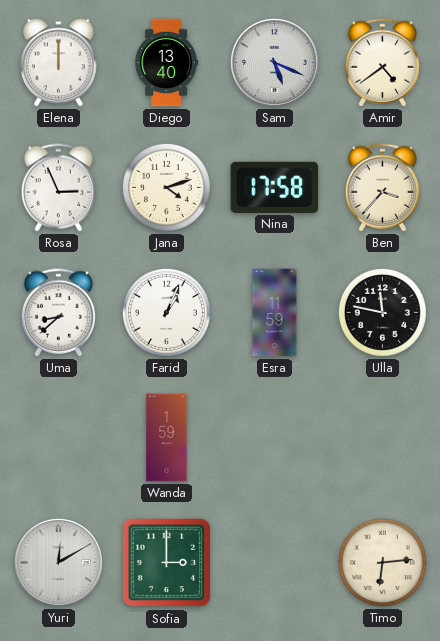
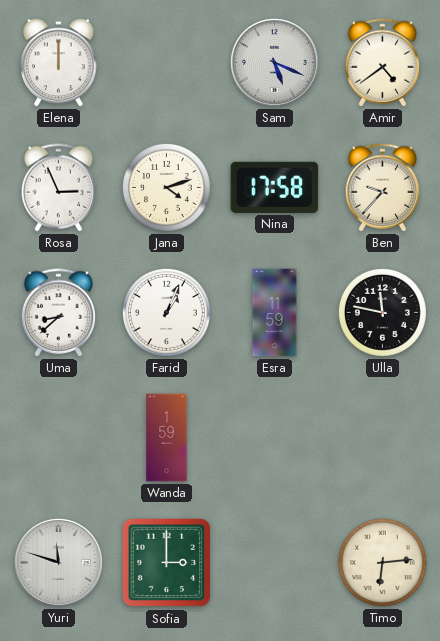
Diego: 13:40 -> none (166, 63)
Ben: 3:37 -> 9:37 (383, 188)
Yuri: 12:10 -> 11:48 (58, 562)
